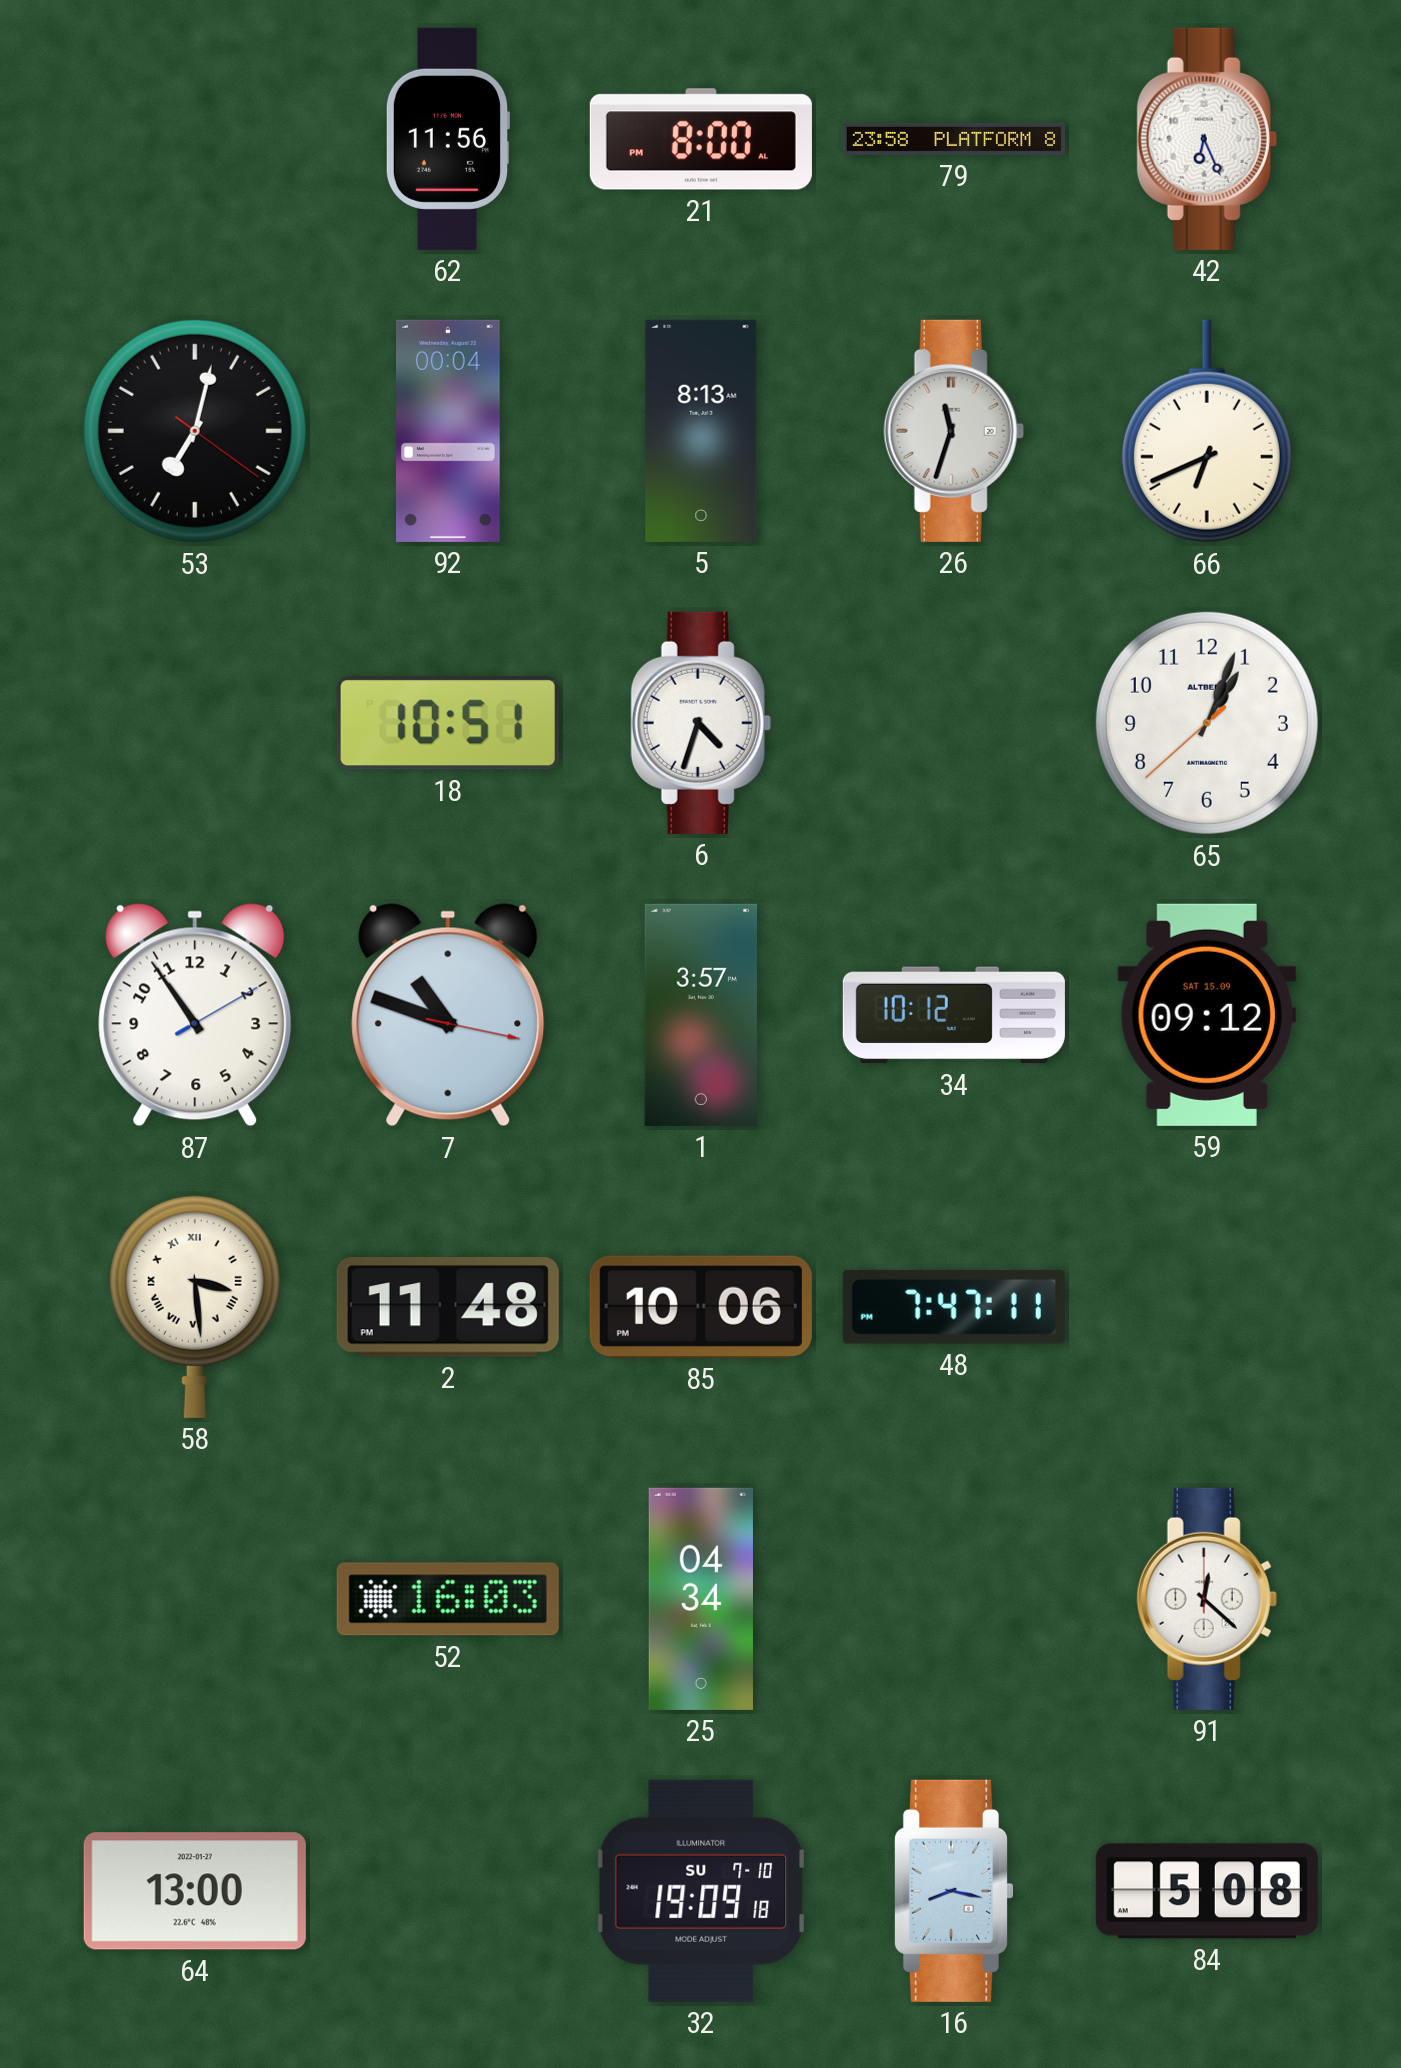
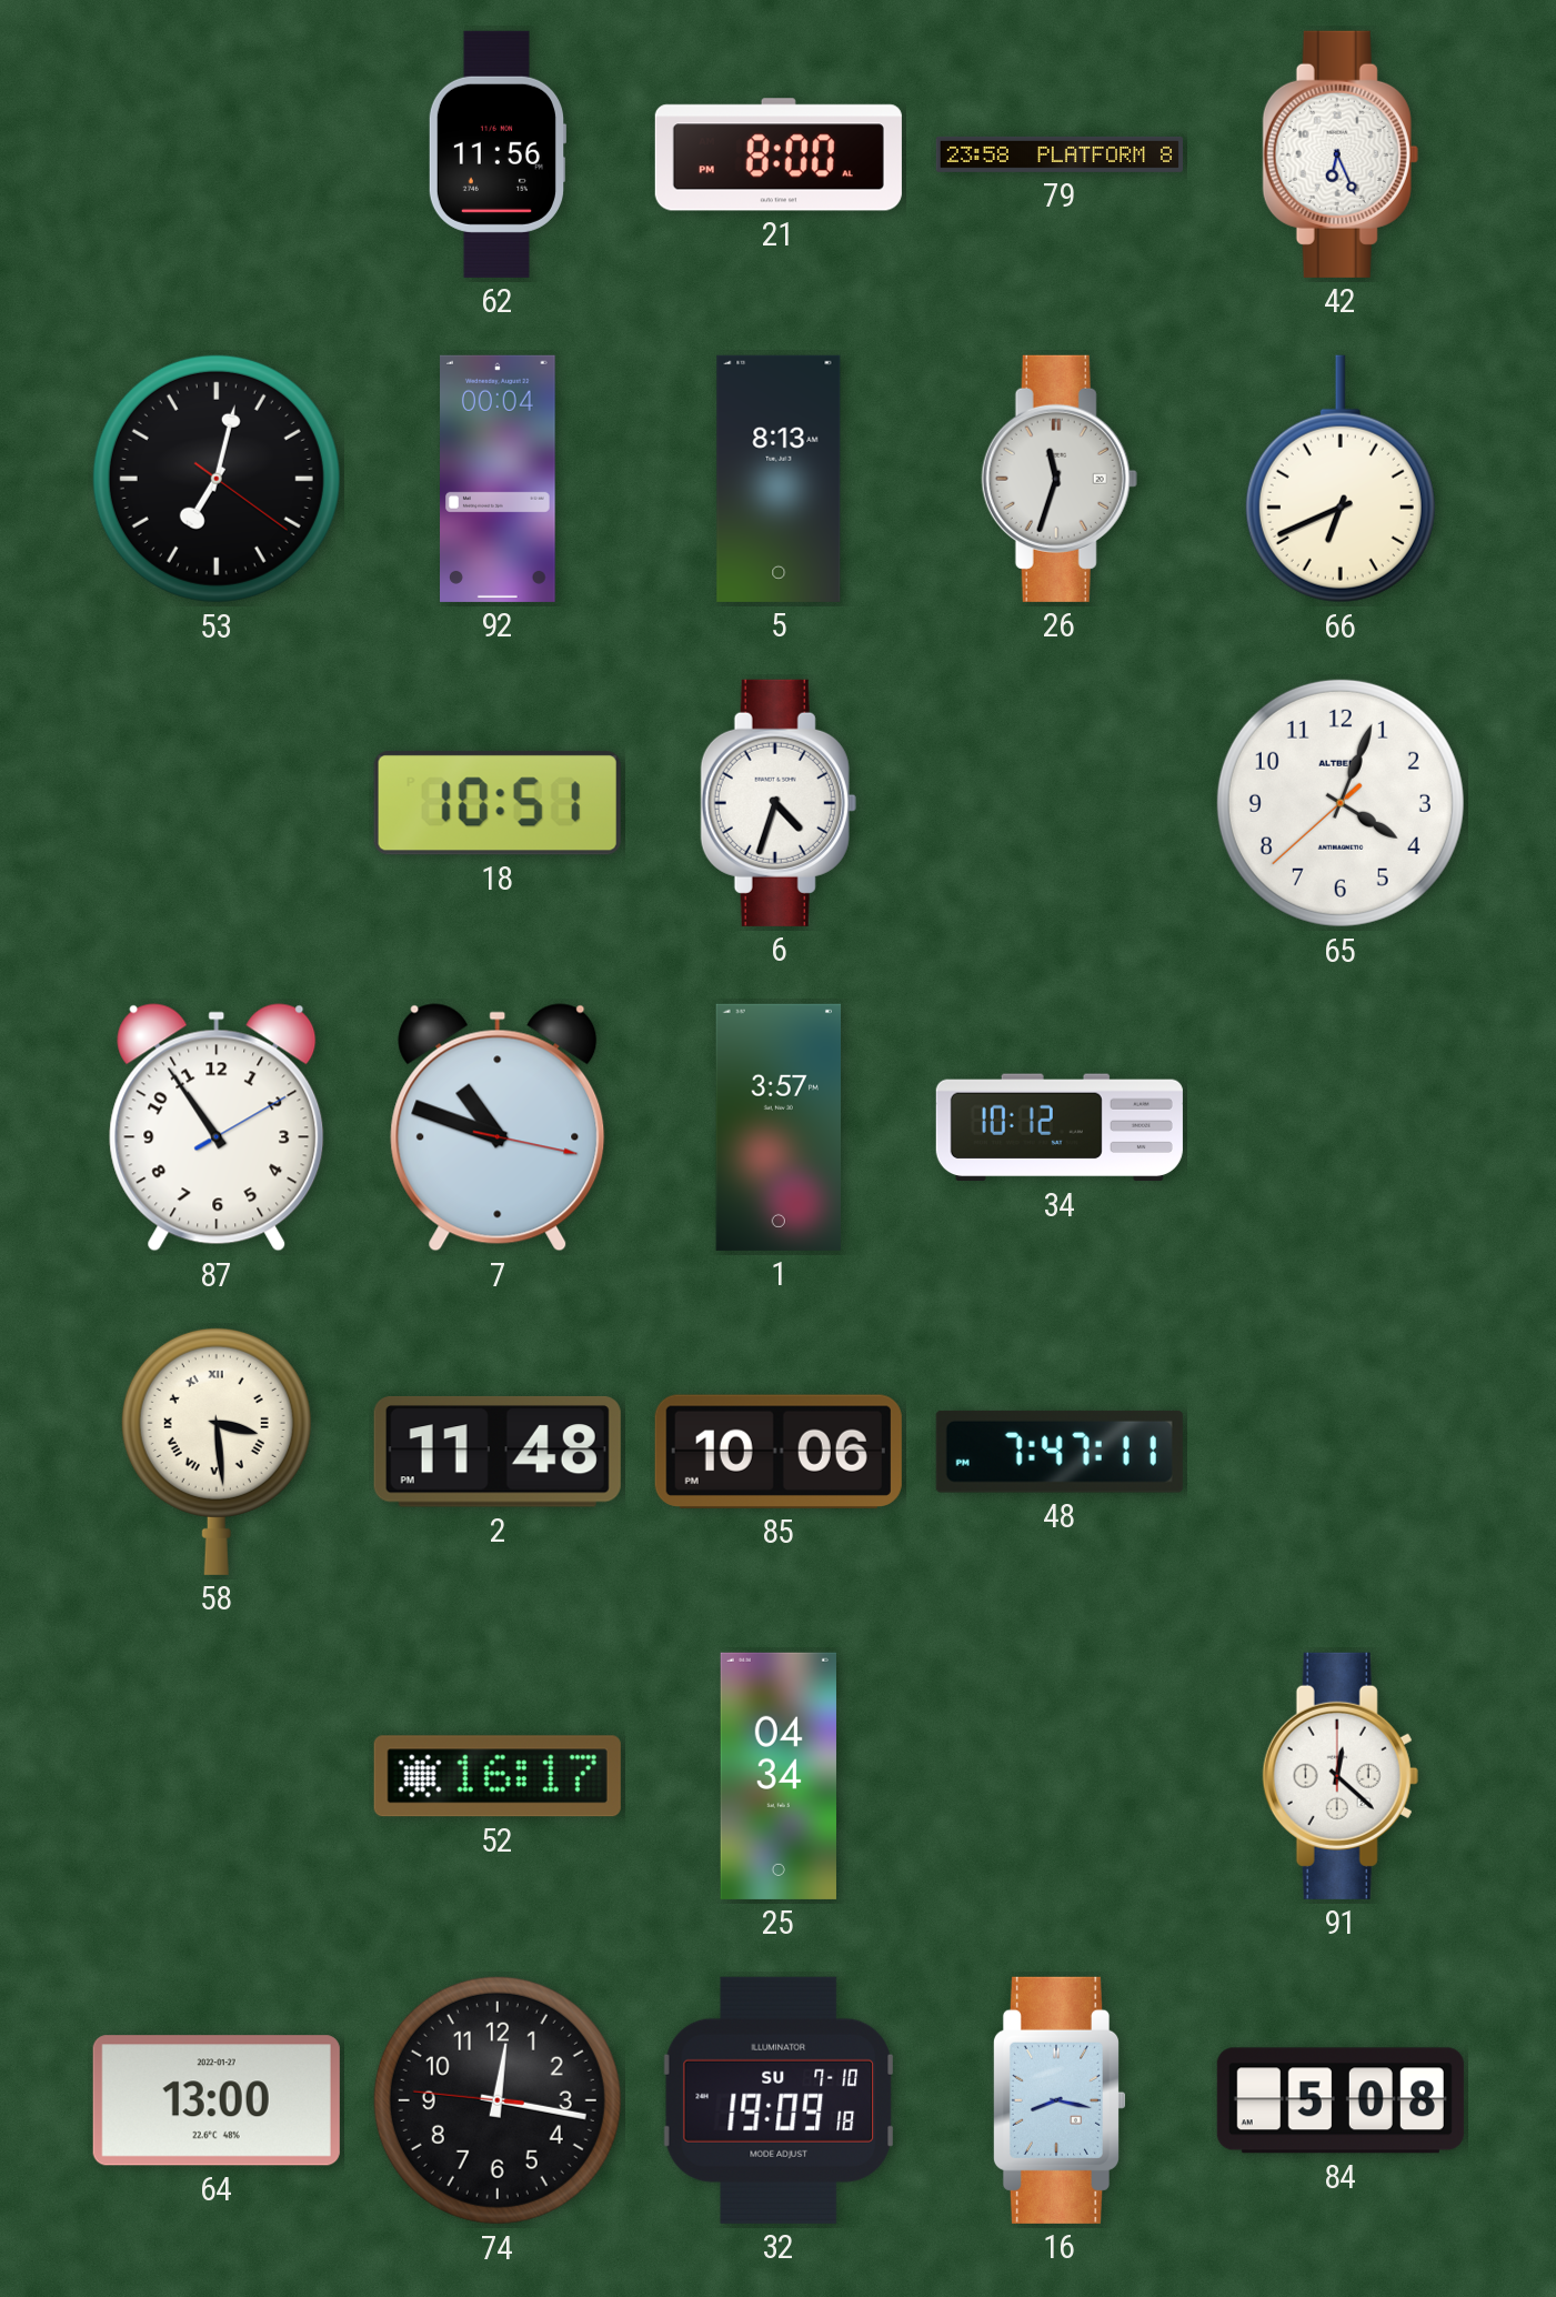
65: 1:03 -> 4:03 (1341, 803)
59: 09:12 -> none (1206, 1015)
52: 16:03 -> 16:17 (498, 1776)
74: none -> 12:16 (498, 2100)
